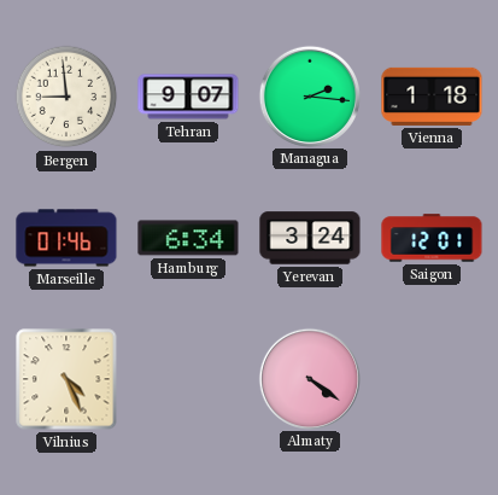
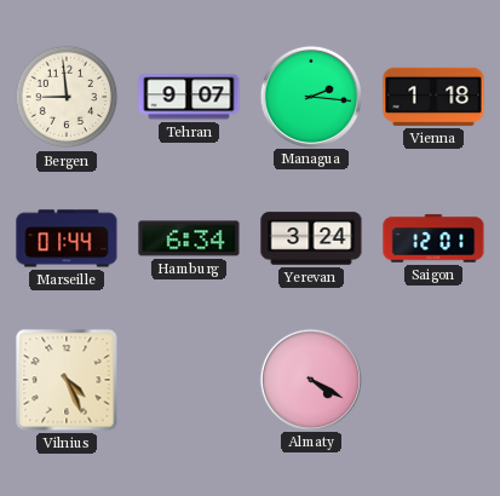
Marseille: 01:46 -> 01:44 (67, 238)
Almaty: 4:21 -> 4:20 (310, 379)
